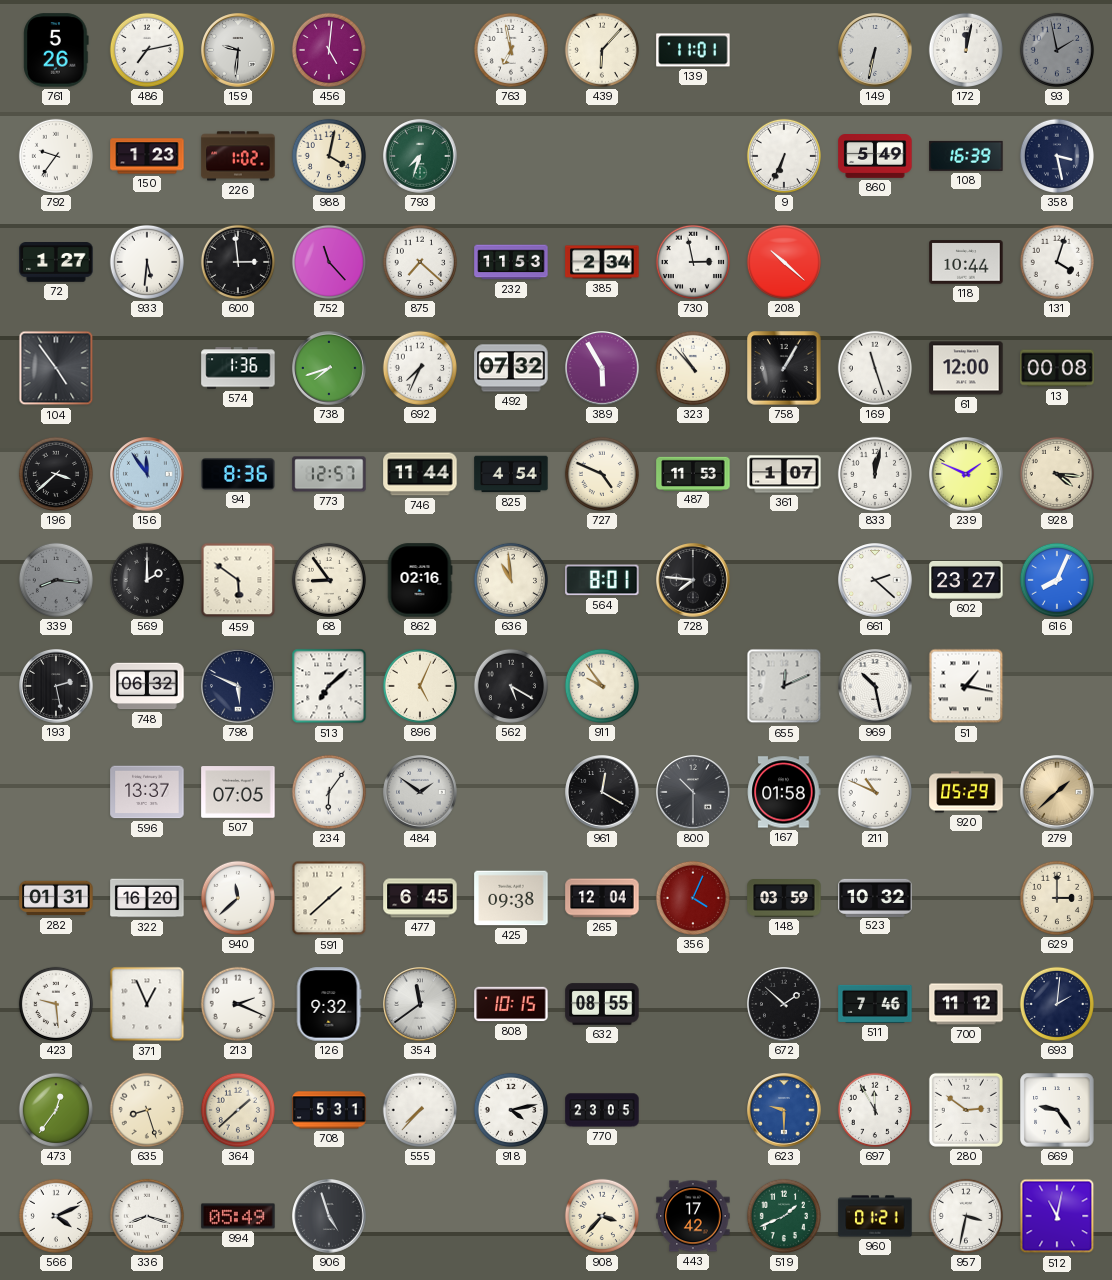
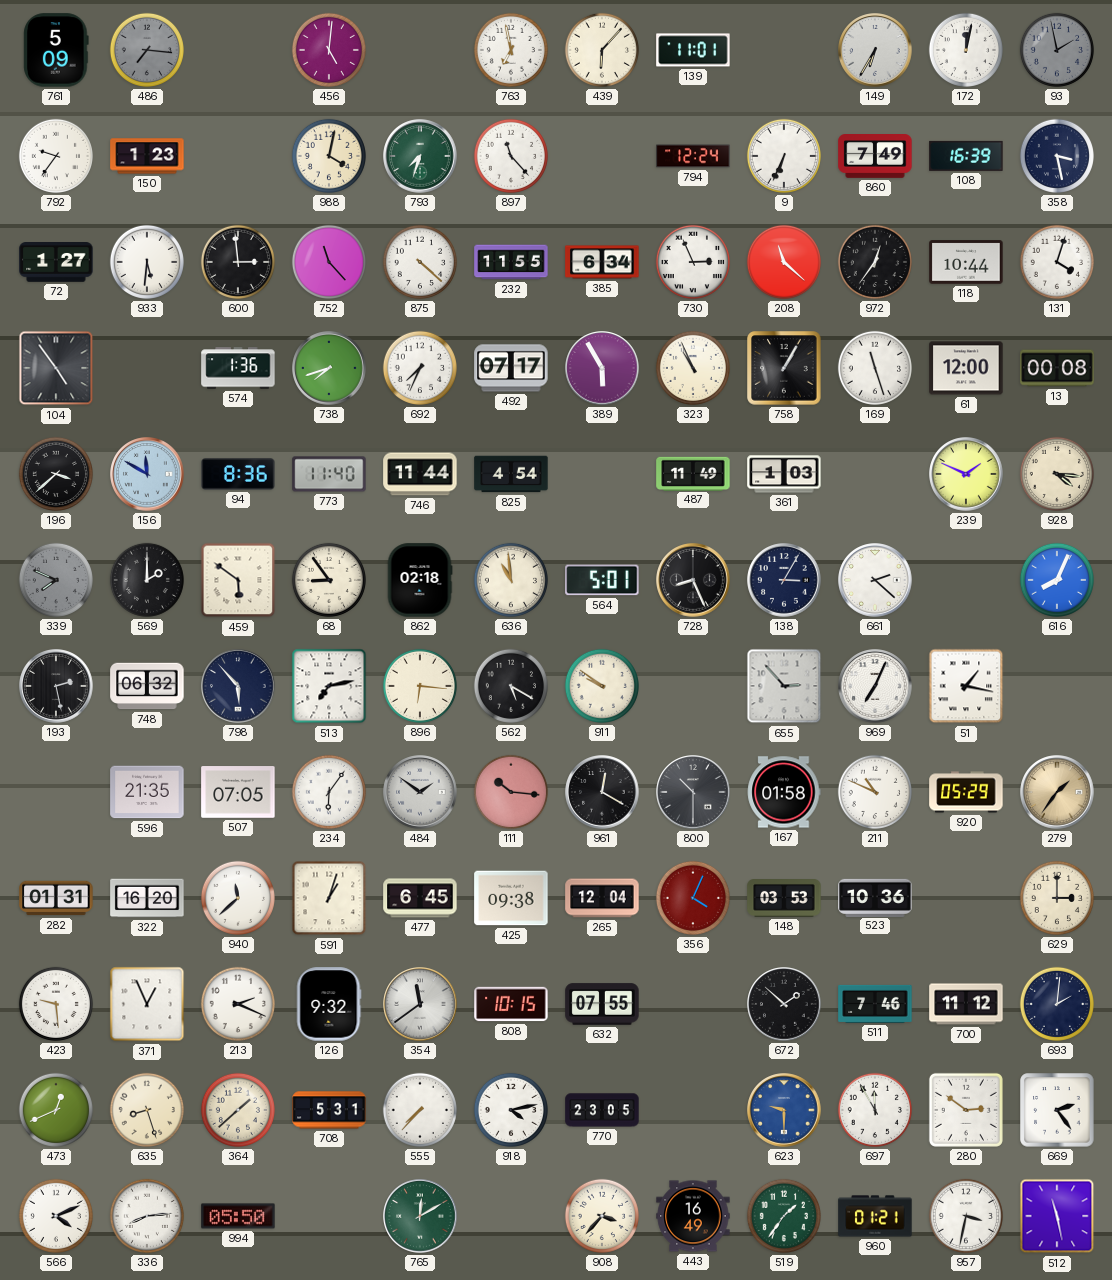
761: 5:26 -> 5:09 (56, 50)
486: 7:13 -> 7:16 (147, 50)
486 dial: white -> grey (147, 50)
159: 9:31 -> none (238, 50)
149: 6:32 -> 6:35 (875, 50)
226: 1:02 -> none (238, 156)
897: none -> 11:23 (511, 156)
794: none -> 12:24 (693, 156)
860: 5:49 -> 7:49 (875, 157)
875: 7:22 -> 4:22 (420, 262)
232: 11:53 -> 11:55 (511, 262)
385: 2:34 -> 6:34 (602, 262)
730: 2:58 -> 2:56 (693, 262)
208: 10:22 -> 11:22 (784, 262)
972: none -> 12:36 (875, 262)
492: 07:32 -> 07:17 (511, 368)
323: 10:53 -> 10:56 (693, 368)
156: 11:54 -> 11:50 (147, 474)
773: 12:57 -> 11:40 (329, 474)
727: 4:49 -> none (602, 474)
487: 11:53 -> 11:49 (693, 473)
361: 1:07 -> 1:03 (784, 474)
833: 12:02 -> none (875, 474)
339: 8:16 -> 7:49 (56, 580)
862: 02:16 -> 02:18 (420, 580)
564: 8:01 -> 5:01 (602, 580)
728: 7:46 -> 8:26 (693, 580)
138: none -> 3:05 (784, 580)
602: 23:27 -> none (966, 580)
798: 5:49 -> 5:53 (238, 686)
513: 7:08 -> 7:13 (329, 686)
896: 5:04 -> 6:16 (420, 686)
911: 9:54 -> 9:51 (602, 686)
655: 12:11 -> 2:53 (784, 686)
969: 10:28 -> 7:04 (875, 686)
596: 13:37 -> 21:35 (147, 792)
111: none -> 10:16 (511, 792)
279: 1:38 -> 1:36 (1057, 792)
591: 1:38 -> 1:03 (329, 898)
148: 03:59 -> 03:53 (784, 899)
523: 10:32 -> 10:36 (875, 897)
632: 08:55 -> 07:55 (602, 1004)
473: 12:36 -> 12:41 (56, 1110)
669: 9:24 -> 2:24 (1057, 1110)
336: 8:18 -> 8:14 (147, 1216)
994: 05:49 -> 05:50 (238, 1216)
906: 4:57 -> none (329, 1216)
765: none -> 12:10 (420, 1216)
443: 17:42 -> 16:49 (693, 1216)
519: 1:41 -> 1:36 (784, 1216)
512: 11:02 -> 11:28 (1057, 1216)
